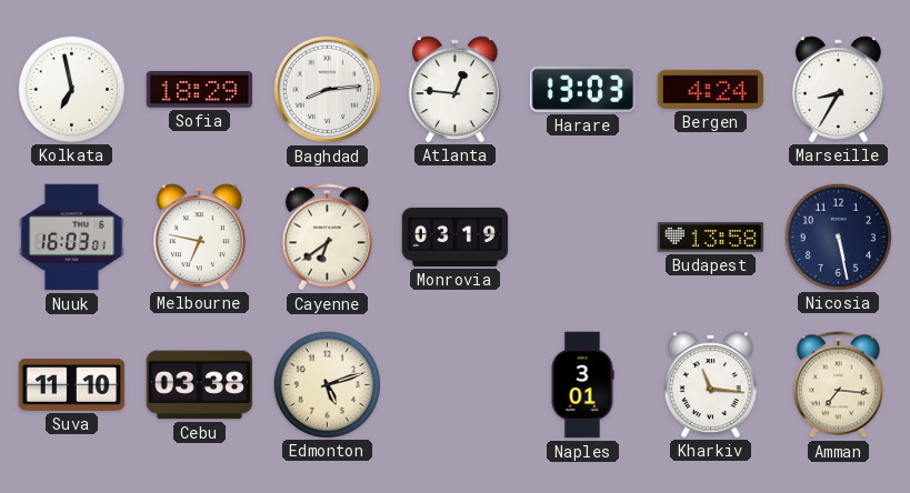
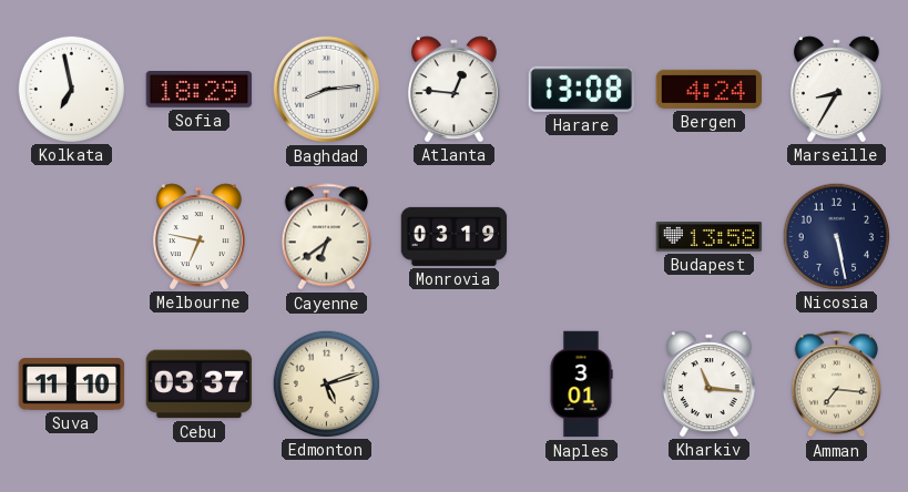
Harare: 13:03 -> 13:08 (582, 89)
Nuuk: 16:03 -> none (72, 238)
Cebu: 03:38 -> 03:37 (200, 385)
